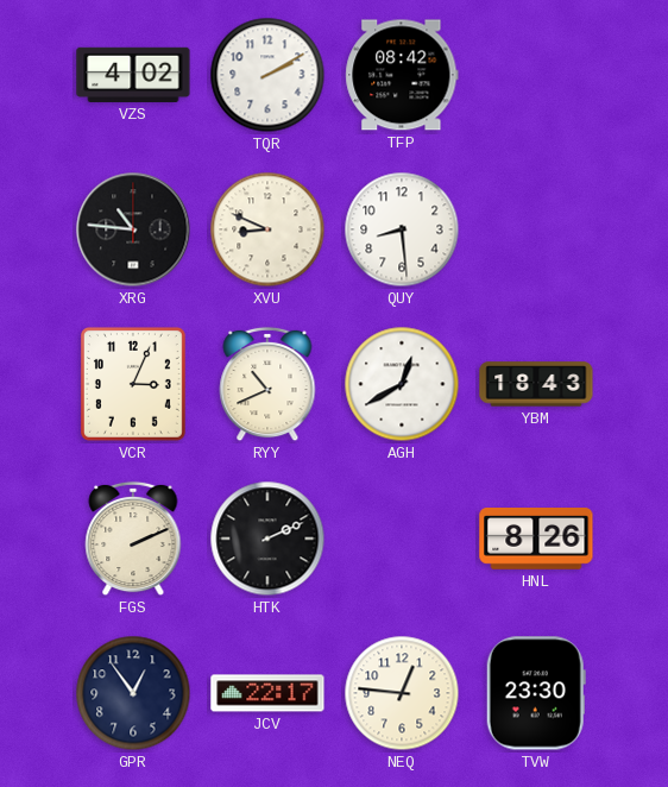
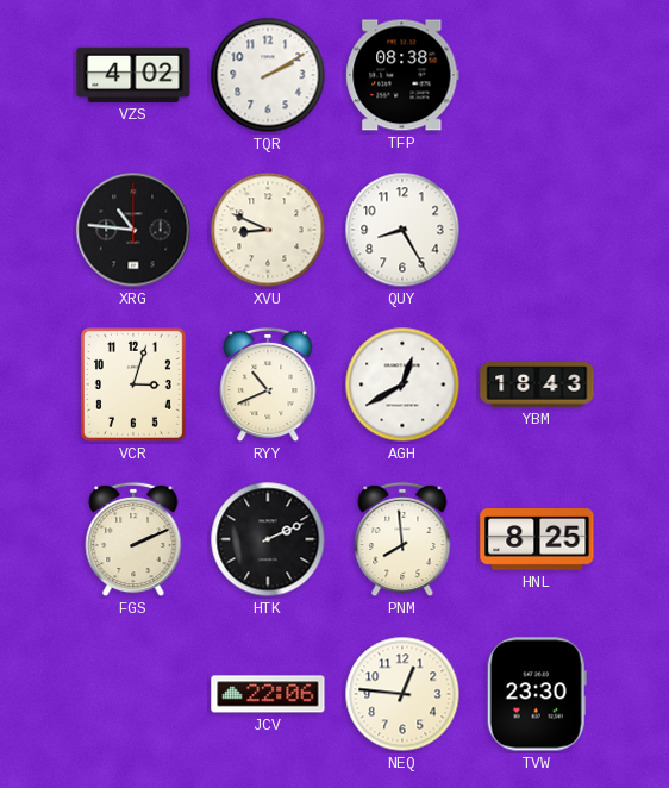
TFP: 08:42 -> 08:38 (402, 75)
QUY: 8:29 -> 8:25 (402, 230)
VCR: 3:04 -> 3:03 (133, 384)
PNM: none -> 7:59 (402, 539)
HNL: 8:26 -> 8:25 (537, 540)
GPR: 12:54 -> none (133, 693)
JCV: 22:17 -> 22:06 (268, 694)
